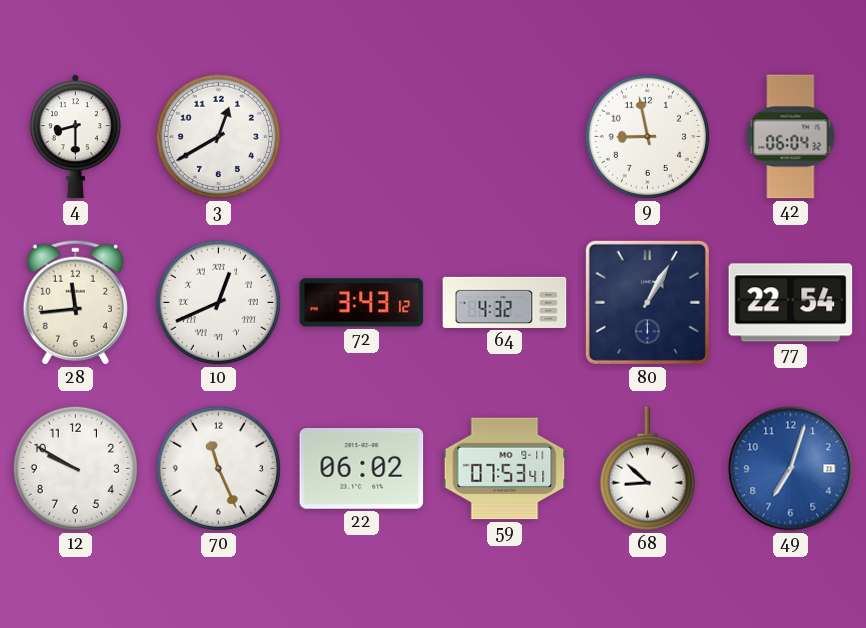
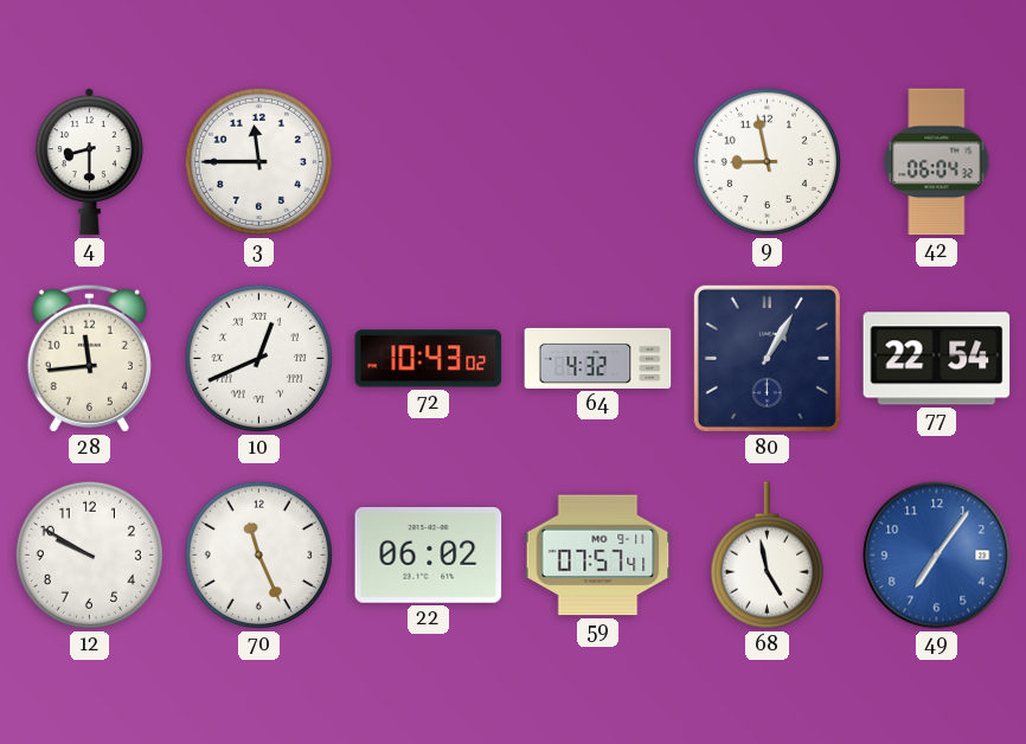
3: 12:40 -> 11:45 (258, 161)
72: 3:43 -> 10:43 (429, 359)
59: 07:53 -> 07:57 (598, 556)
68: 8:52 -> 4:58 (767, 556)
49: 7:03 -> 7:06 (937, 556)
